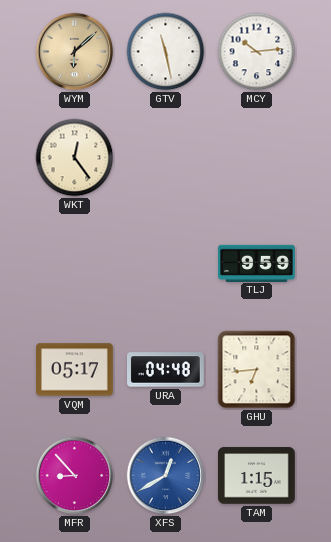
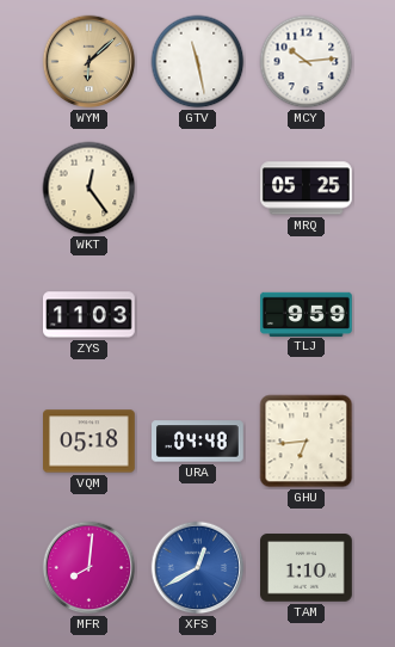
MRQ: none -> 05:25 (307, 189)
ZYS: none -> 11:03 (90, 315)
VQM: 05:17 -> 05:18 (90, 442)
MFR: 8:53 -> 8:01 (90, 568)
TAM: 1:15 -> 1:10 (307, 568)
